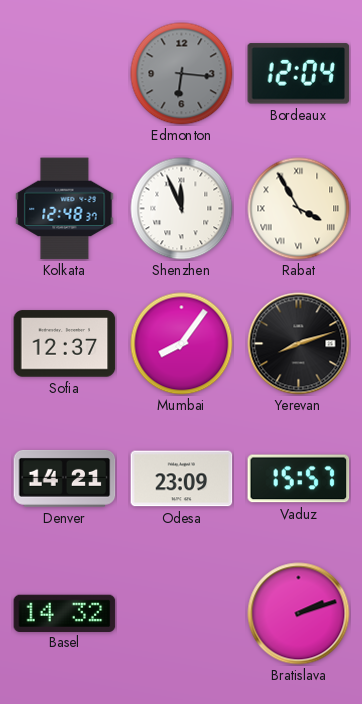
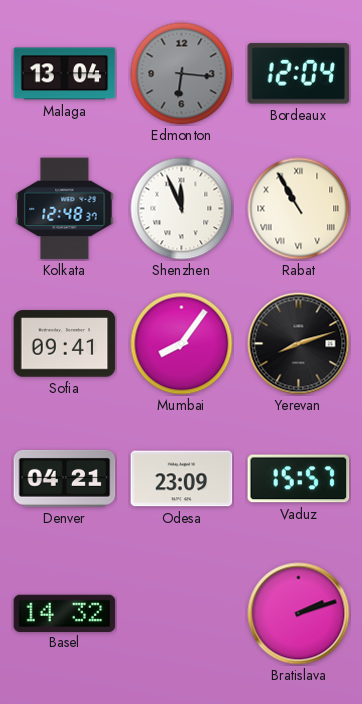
Malaga: none -> 13:04 (65, 74)
Rabat: 3:55 -> 10:55 (299, 209)
Sofia: 12:37 -> 09:41 (65, 344)
Denver: 14:21 -> 04:21 (65, 478)
